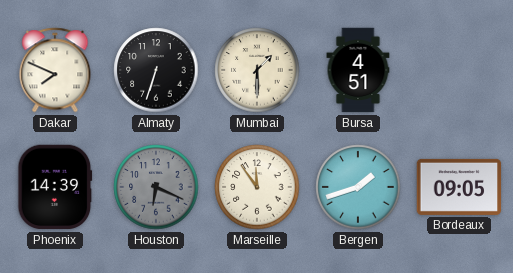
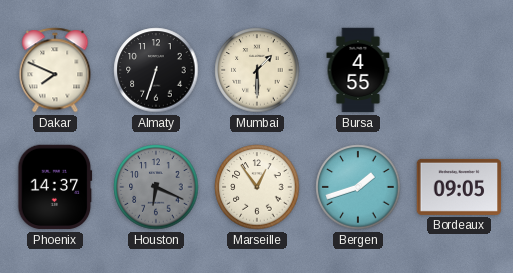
Bursa: 4:51 -> 4:55 (358, 70)
Phoenix: 14:39 -> 14:37 (55, 187)
Marseille: 11:54 -> 12:54 (257, 187)
